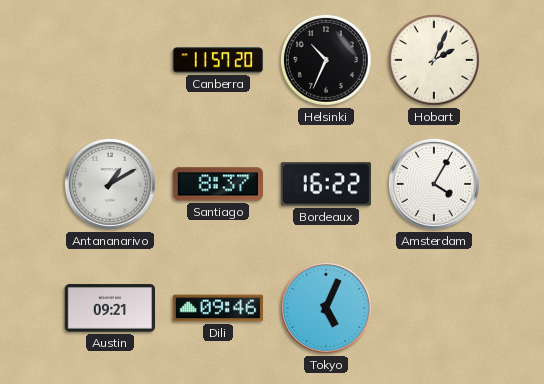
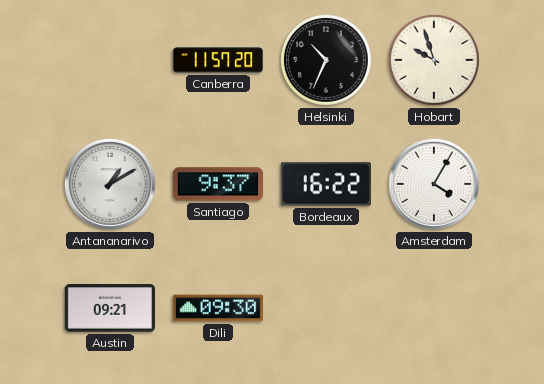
Hobart: 2:04 -> 9:57 (434, 60)
Santiago: 8:37 -> 9:37 (217, 184)
Dili: 09:46 -> 09:30 (218, 308)
Tokyo: 5:04 -> none (326, 308)
